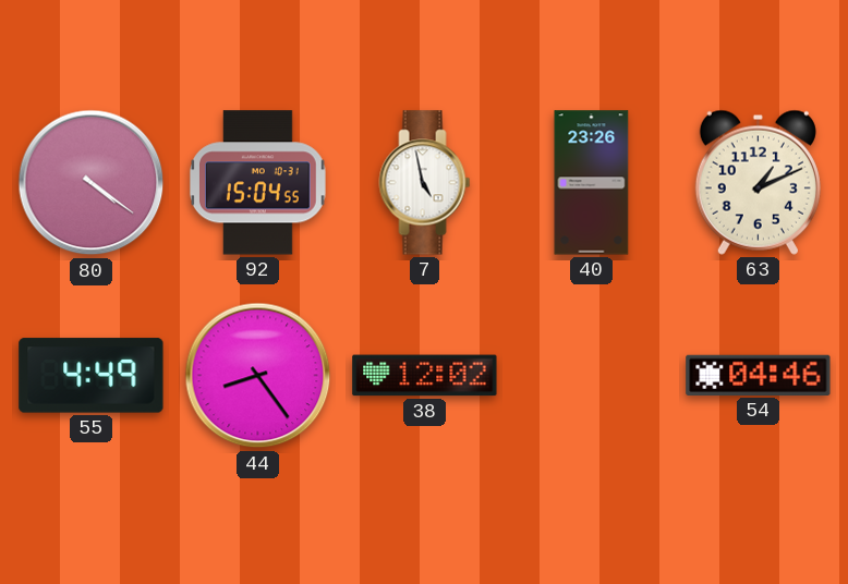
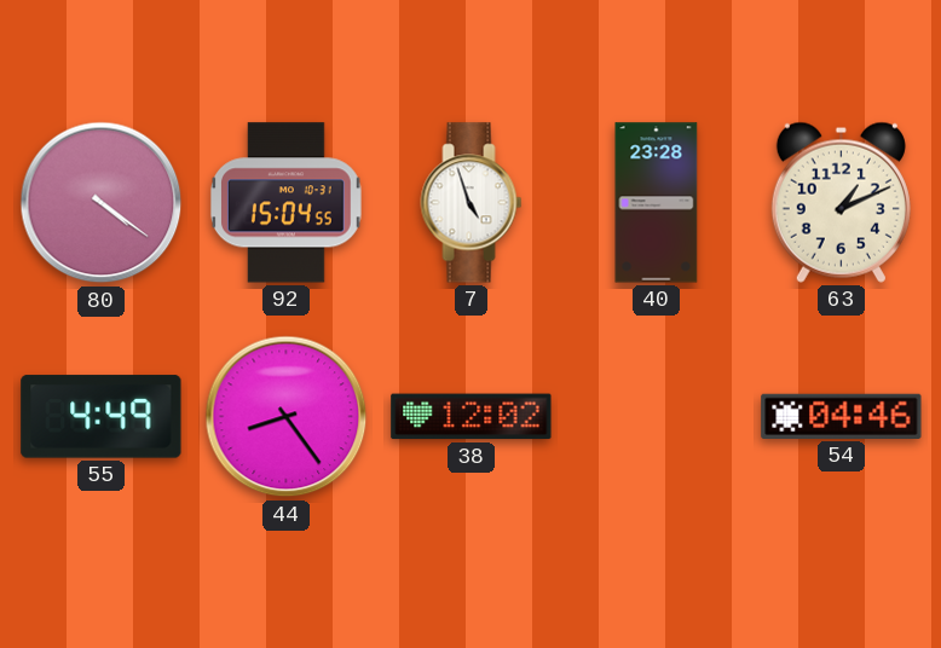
7: 4:58 -> 4:57 (472, 203)
40: 23:26 -> 23:28 (657, 203)
